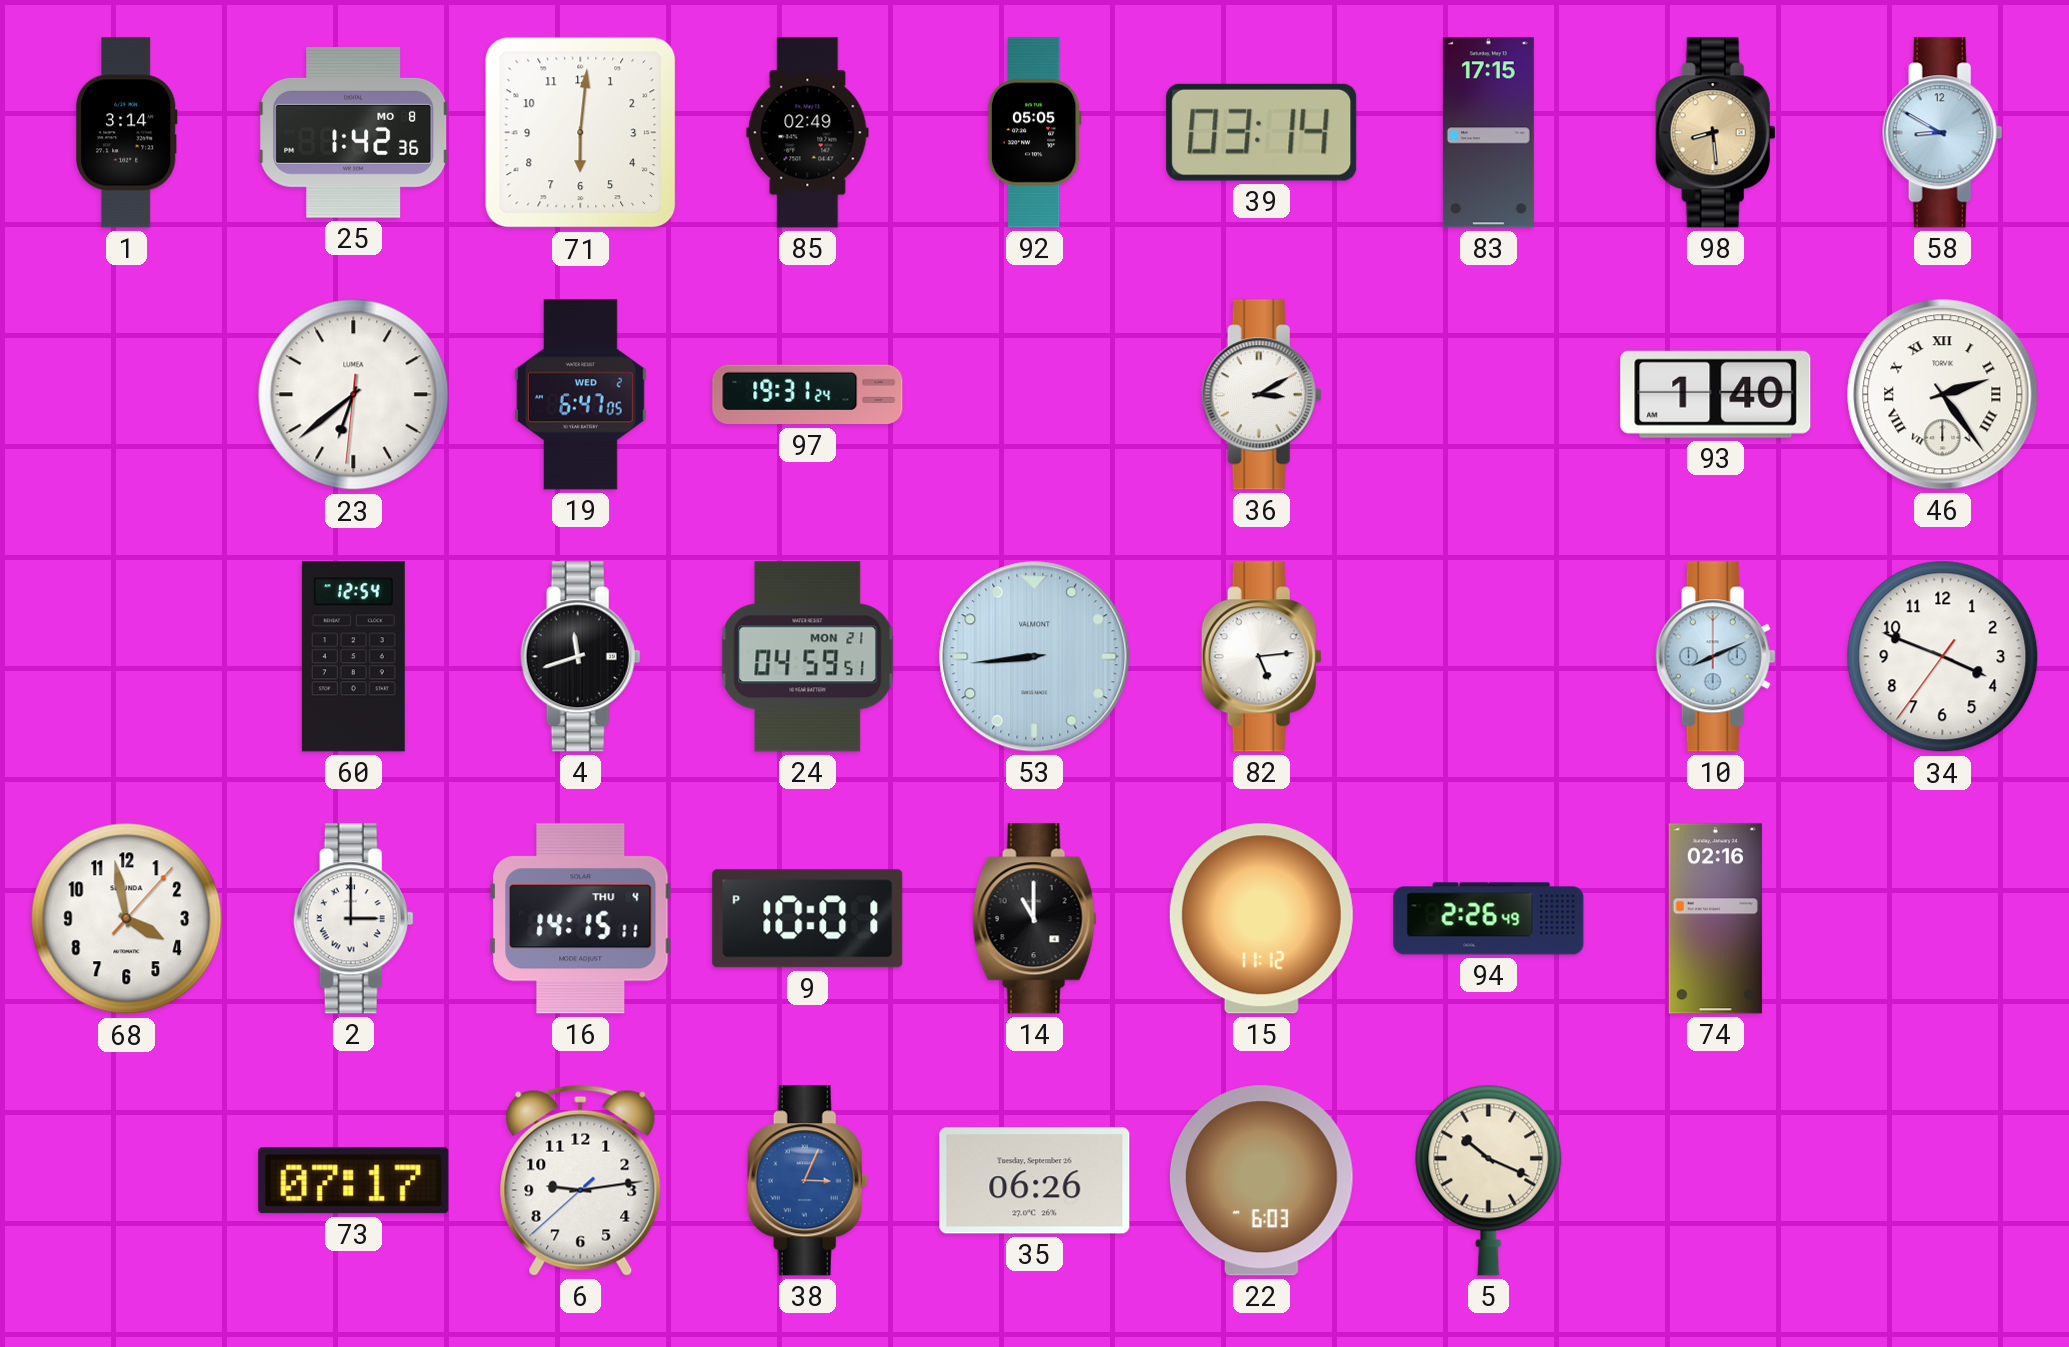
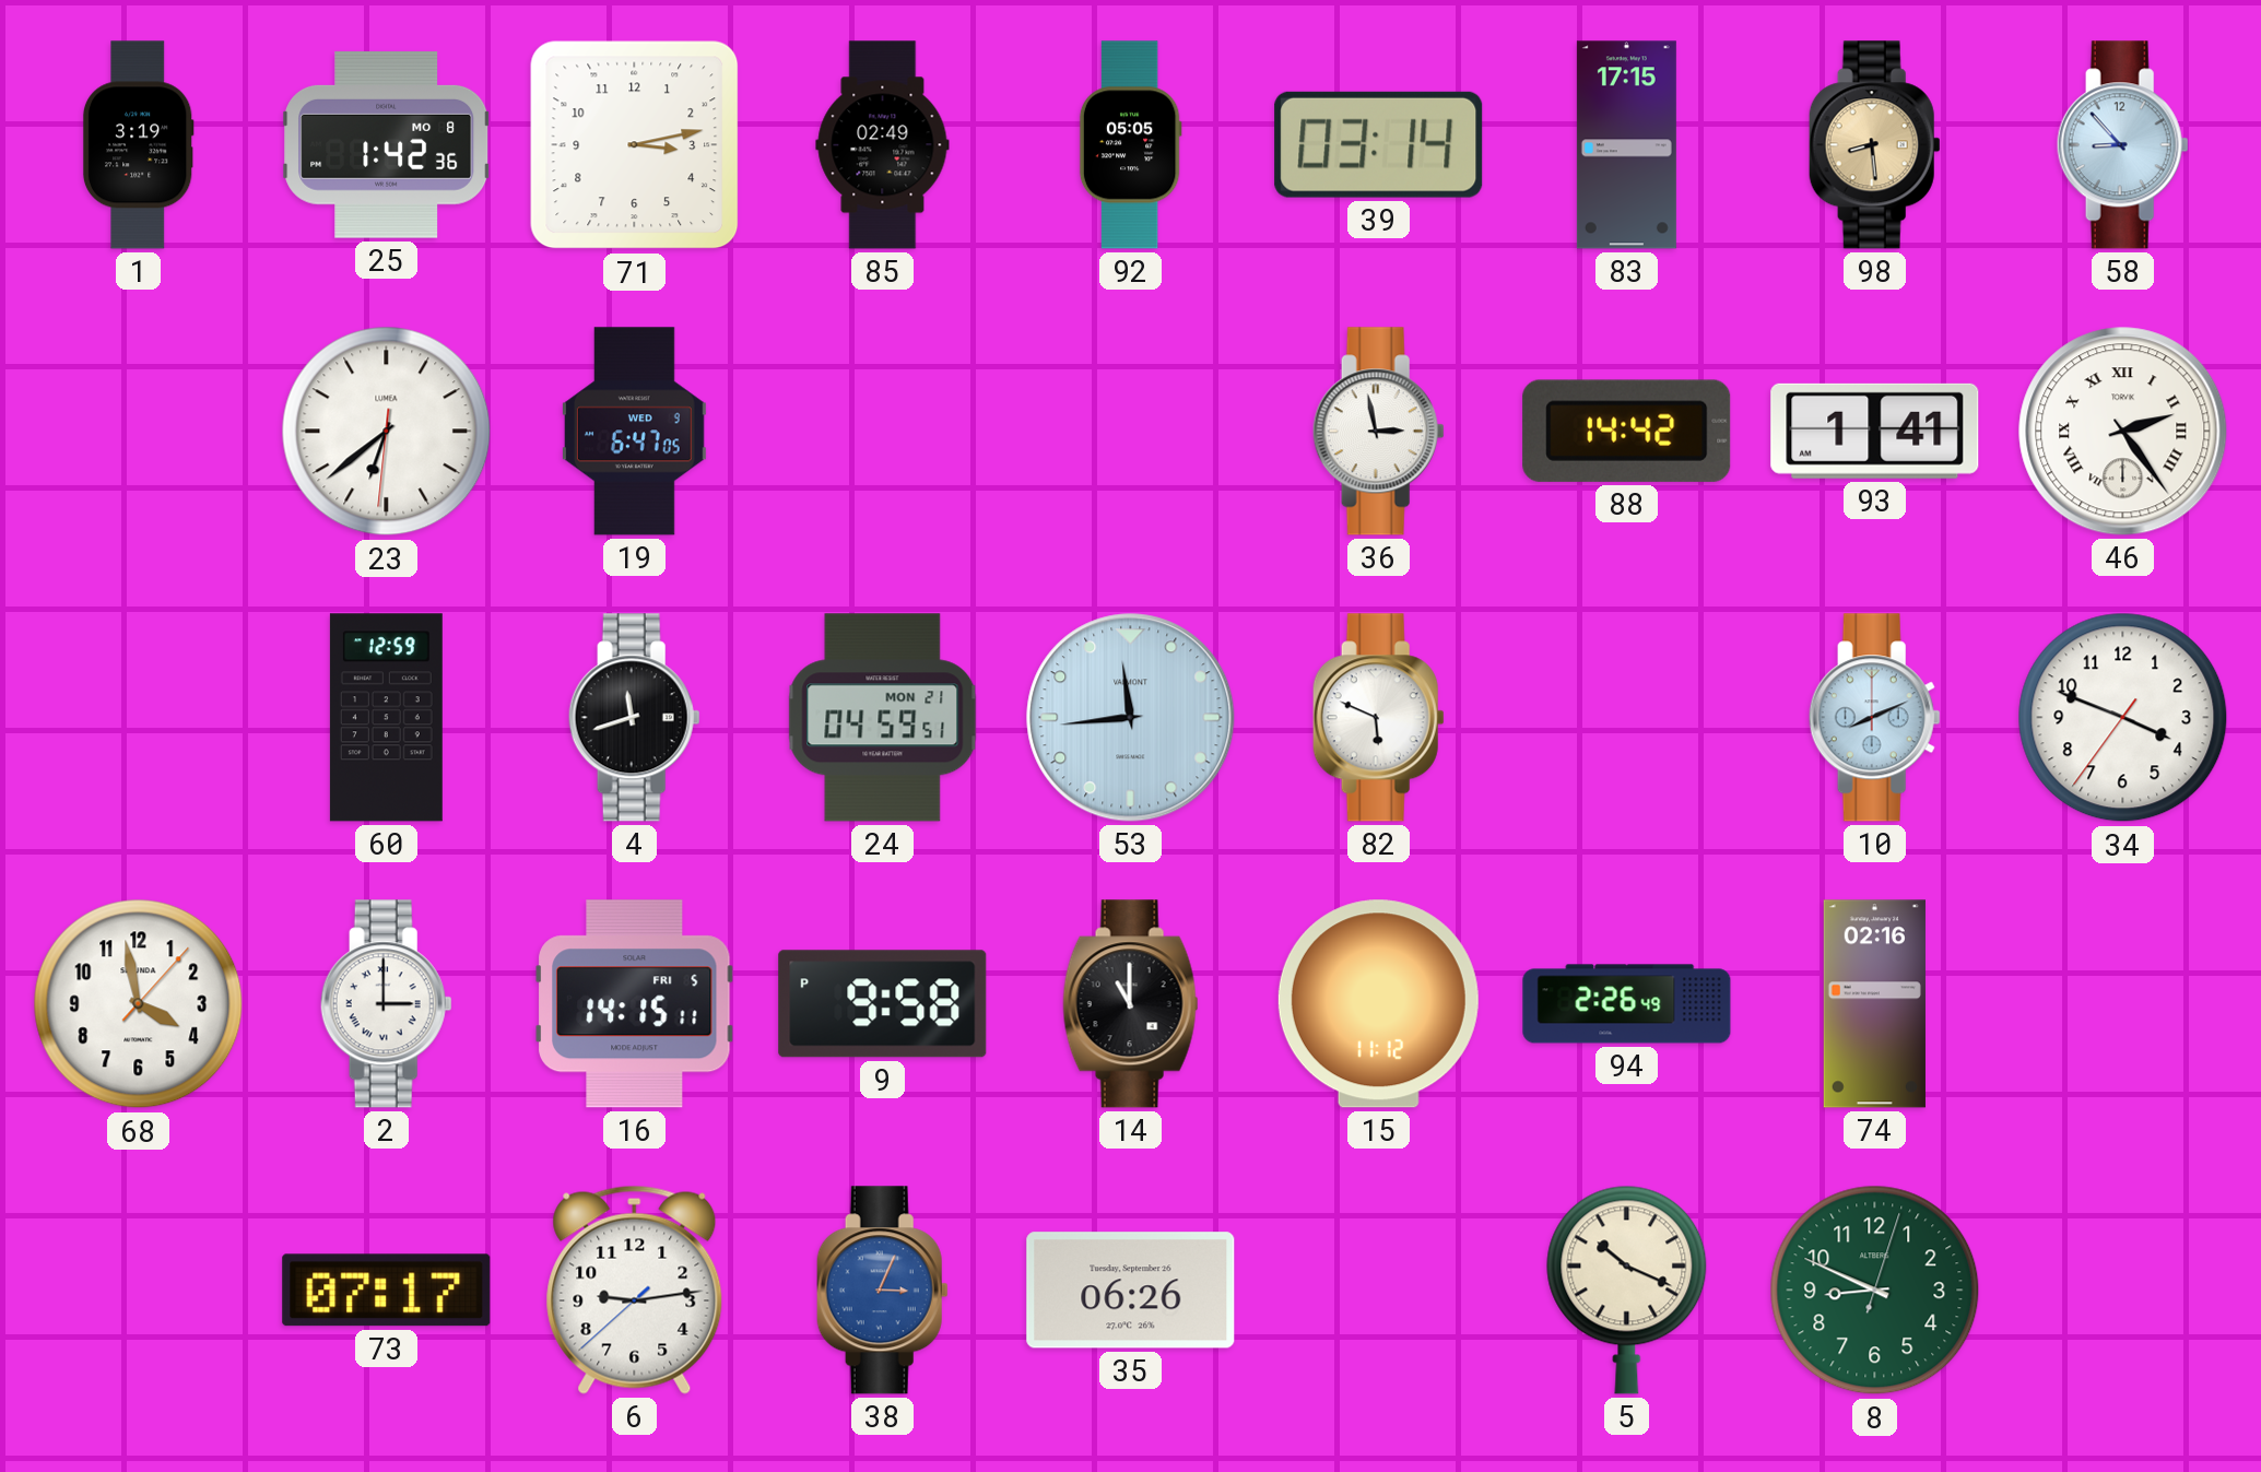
1: 3:14 -> 3:19 (138, 145)
71: 6:01 -> 3:13 (635, 145)
58: 8:50 -> 8:53 (2122, 145)
19 date: WED 2 -> WED 9 (634, 432)
97: 19:31 -> none (808, 395)
36: 3:10 -> 2:58 (1378, 432)
88: none -> 14:42 (1627, 431)
93: 1:40 -> 1:41 (1875, 431)
60: 12:54 -> 12:59 (386, 718)
53: 8:44 -> 11:44 (1131, 718)
82: 5:14 -> 5:49 (1378, 718)
16 date: THU 4 -> FRI 5 (635, 1004)
9: 10:01 -> 9:58 (883, 1004)
22: 6:03 -> none (1261, 1181)
8: none -> 8:49 (1875, 1291)
